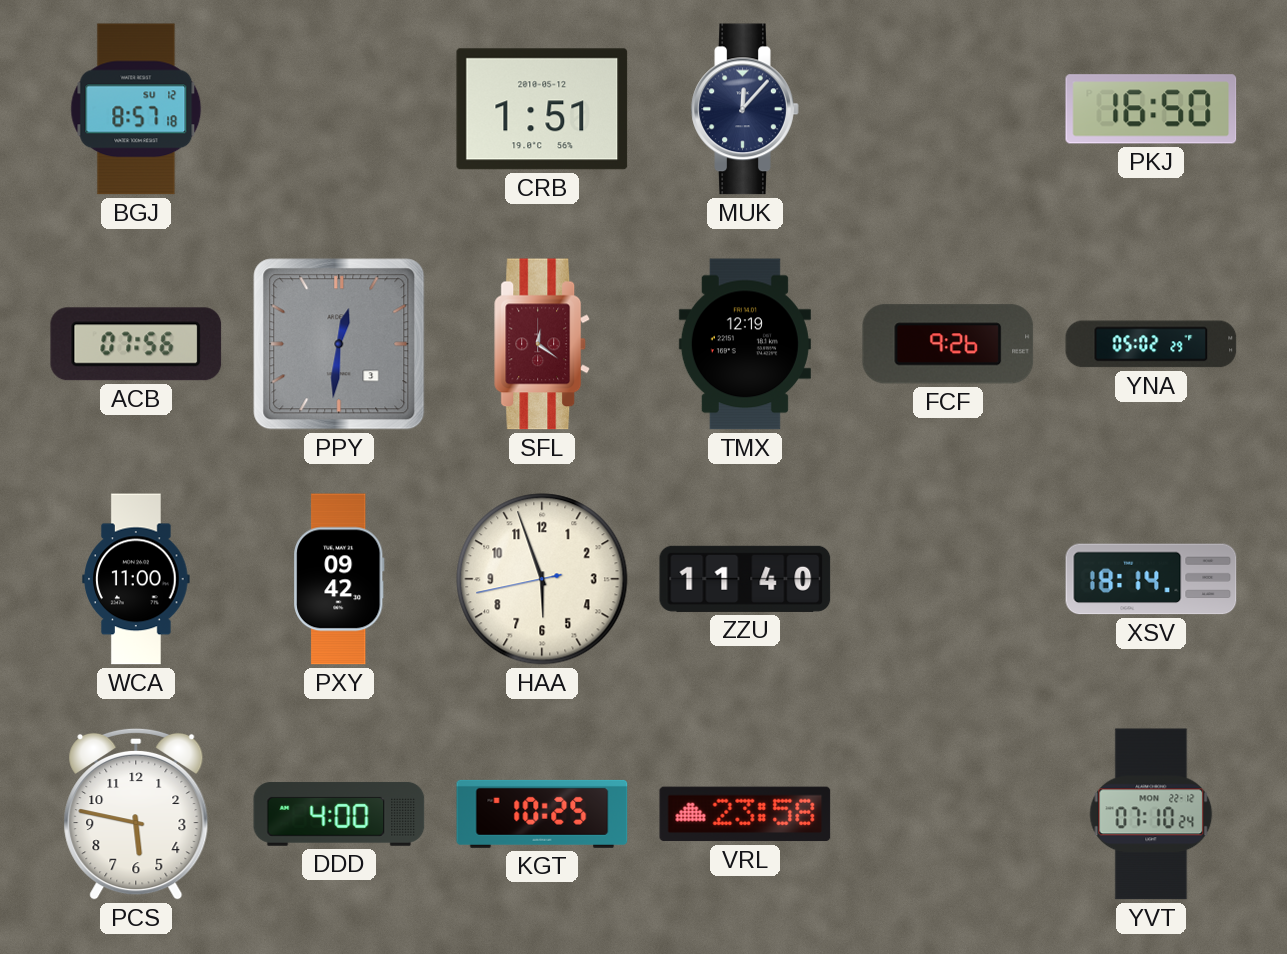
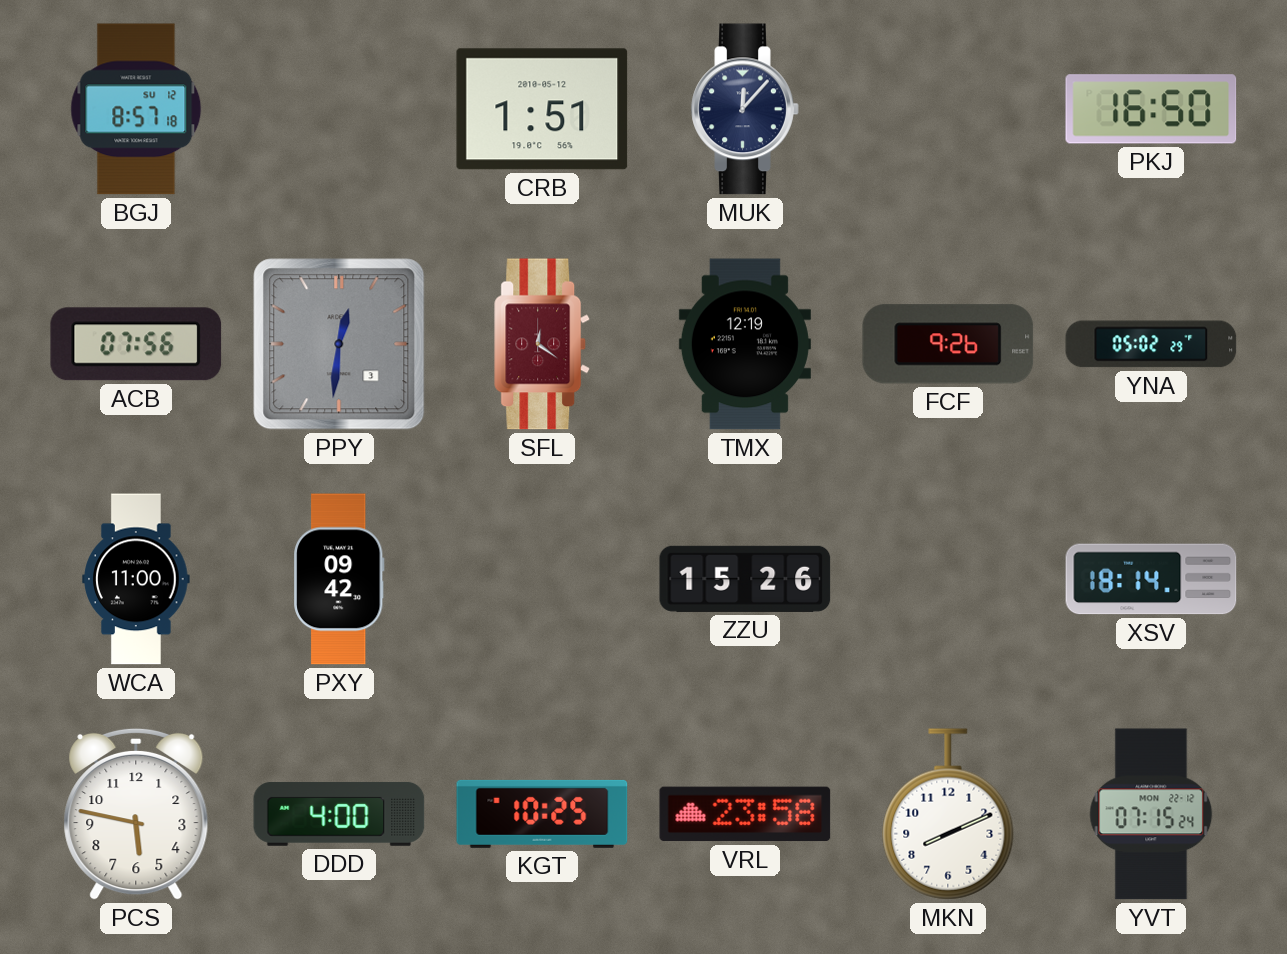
HAA: 5:56 -> none (542, 579)
ZZU: 11:40 -> 15:26 (745, 579)
MKN: none -> 8:11 (948, 814)
YVT: 07:10 -> 07:15 (1151, 814)
